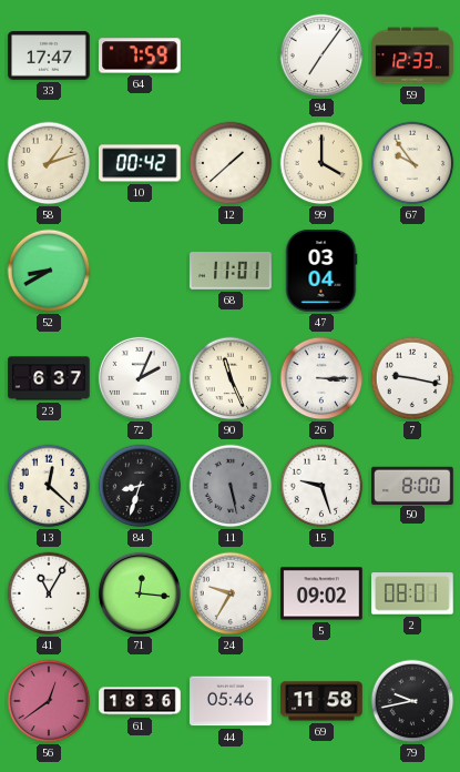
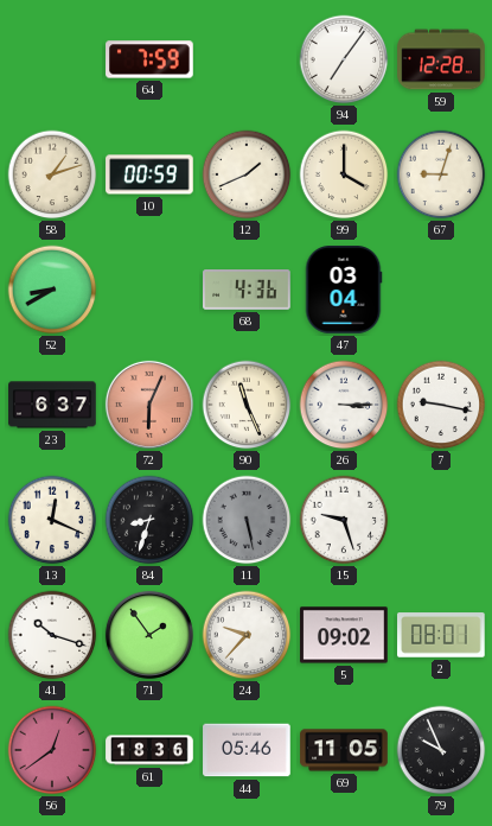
33: 17:47 -> none (49, 55)
59: 12:33 -> 12:28 (441, 59)
10: 00:42 -> 00:59 (149, 174)
12: 1:38 -> 1:41 (247, 174)
67: 9:54 -> 9:03 (441, 174)
68: 11:01 -> 4:36 (247, 290)
72: 2:04 -> 6:04 (149, 405)
72 dial: white -> salmon (149, 405)
13: 12:22 -> 12:19 (52, 520)
50: 8:00 -> none (412, 485)
41: 11:05 -> 10:18 (52, 635)
71: 12:16 -> 1:54 (149, 635)
24: 9:35 -> 9:37 (247, 635)
69: 11:58 -> 11:05 (344, 750)
79: 9:43 -> 9:56 (441, 750)
